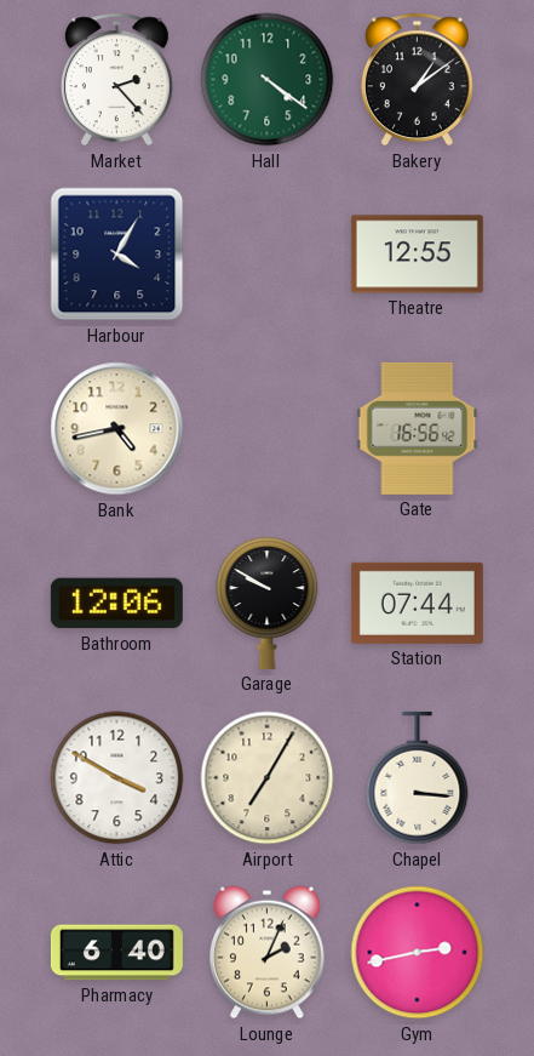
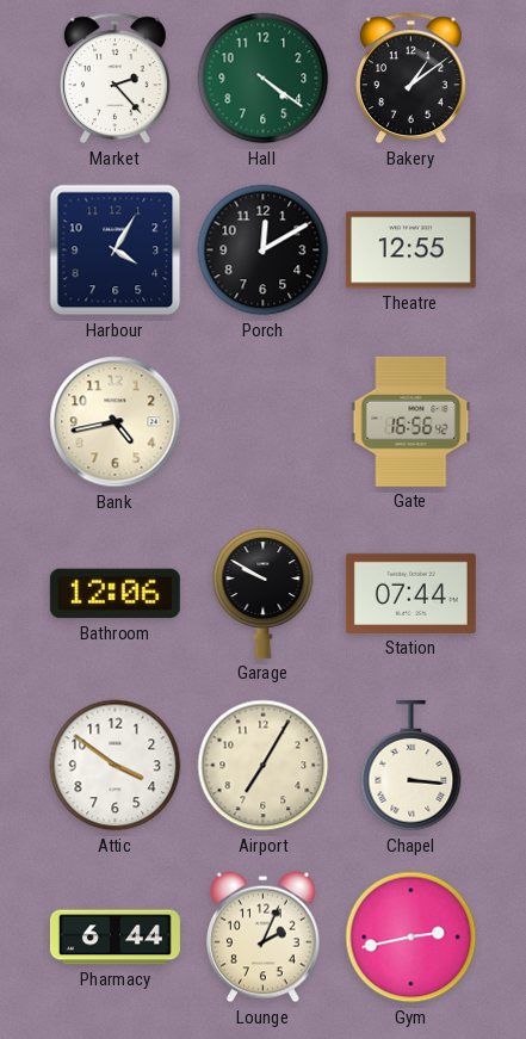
Porch: none -> 12:10 (264, 251)
Attic: 3:50 -> 3:51 (116, 766)
Pharmacy: 6:40 -> 6:44 (115, 938)
